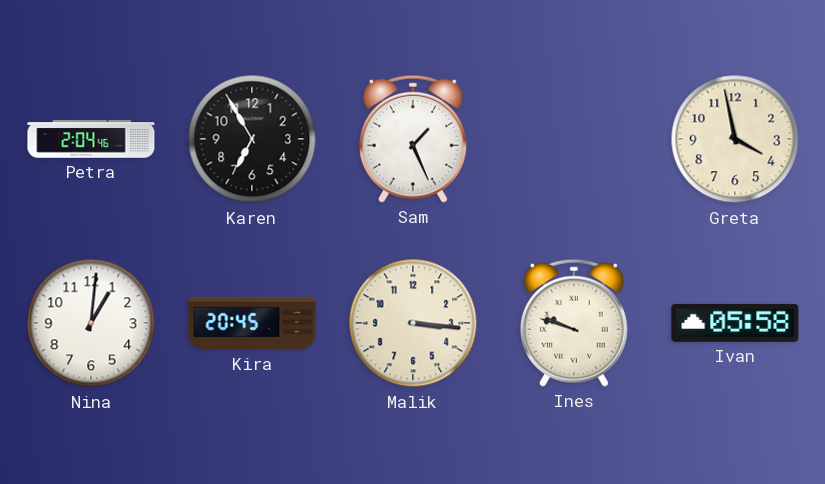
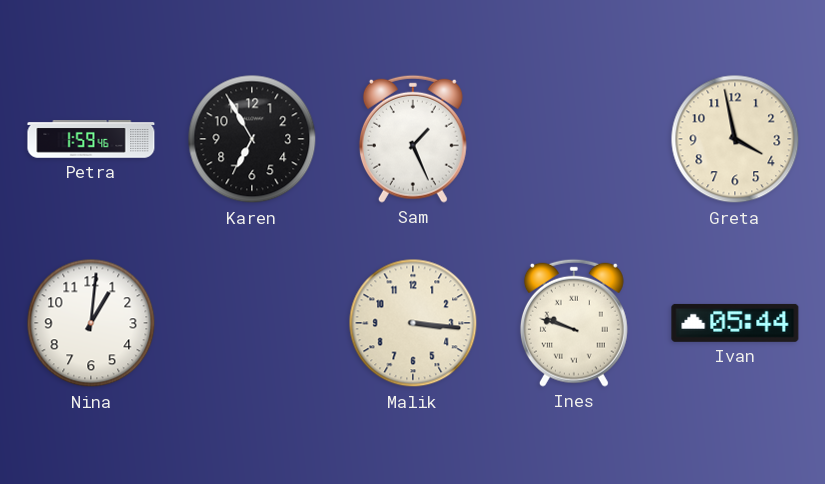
Petra: 2:04 -> 1:59 (91, 139)
Kira: 20:45 -> none (252, 323)
Ivan: 05:58 -> 05:44 (735, 323)
